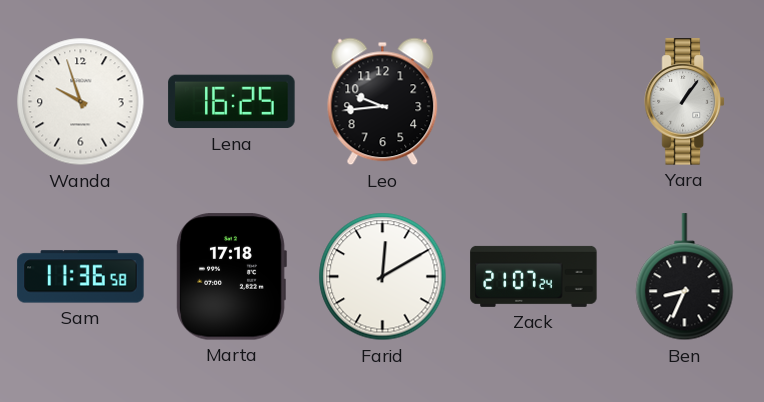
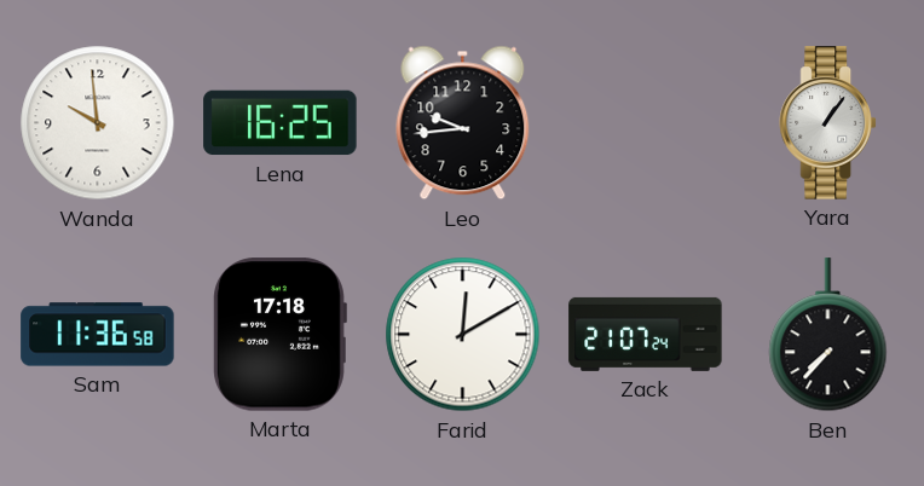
Wanda: 9:57 -> 9:59 (98, 123)
Ben: 8:34 -> 7:37 (828, 335)
